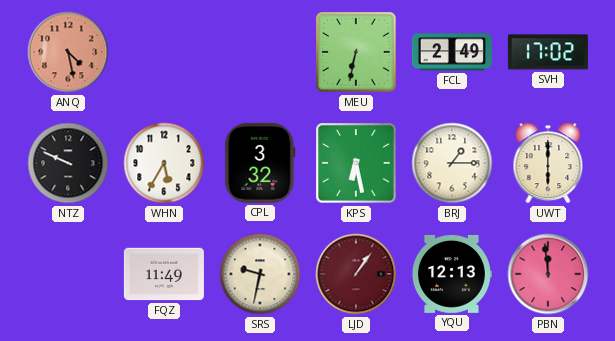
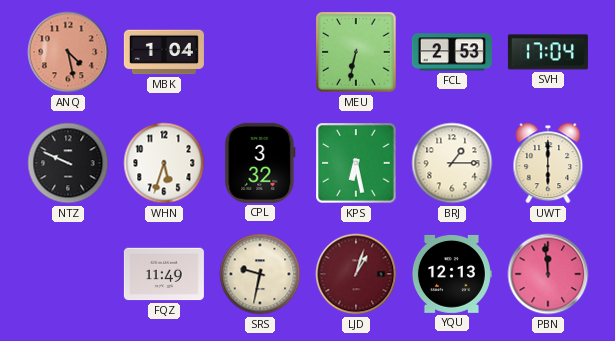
MBK: none -> 1:04 (164, 52)
FCL: 2:49 -> 2:53 (452, 52)
SVH: 17:02 -> 17:04 (548, 52)
WHN: 5:35 -> 5:33 (164, 163)
LJD: 1:06 -> 1:03 (356, 274)
